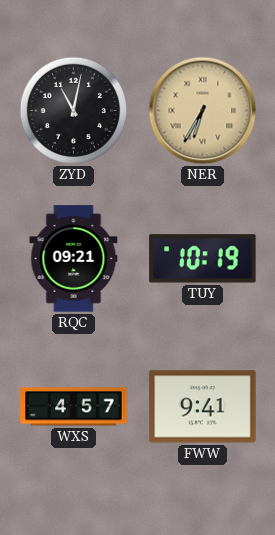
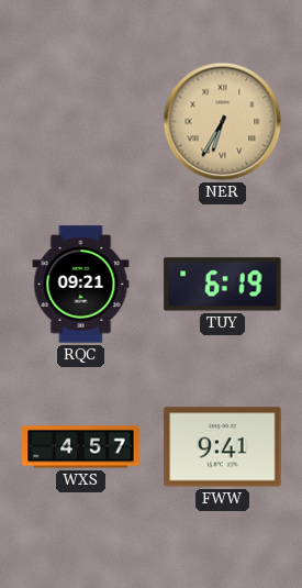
ZYD: 11:02 -> none (73, 110)
TUY: 10:19 -> 6:19 (223, 285)
